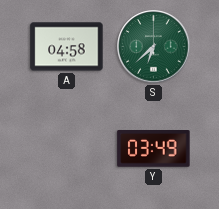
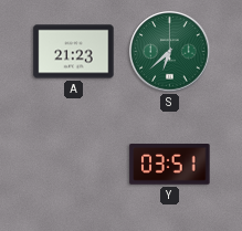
A: 04:58 -> 21:23 (74, 52)
Y: 03:49 -> 03:51 (170, 165)
